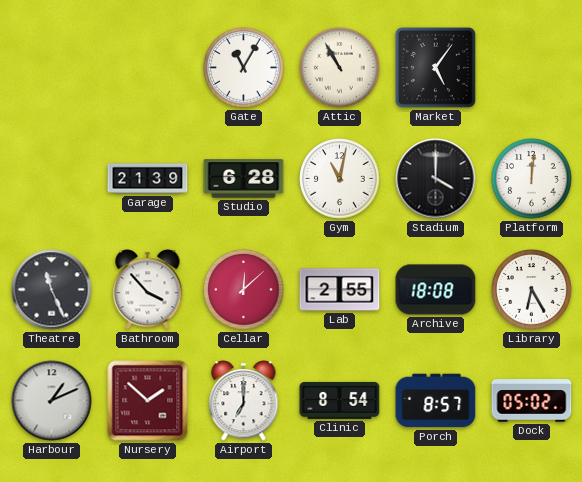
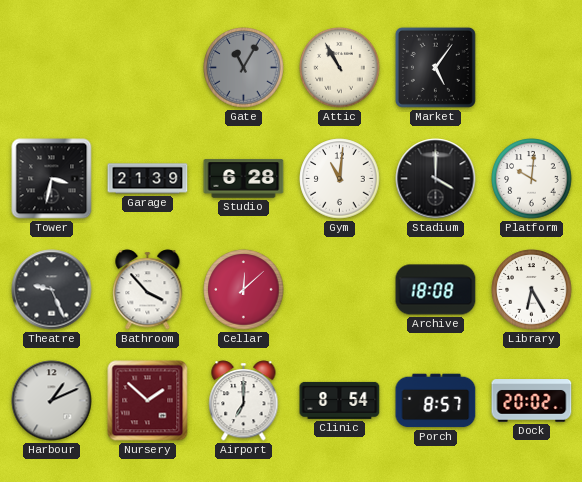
Gate dial: white -> grey (244, 68)
Tower: none -> 3:32 (52, 179)
Gym: 11:02 -> 11:01 (340, 179)
Platform: 12:01 -> 10:01 (532, 179)
Theatre: 11:26 -> 9:26 (52, 290)
Lab: 2:55 -> none (340, 290)
Dock: 05:02 -> 20:02 (532, 401)
